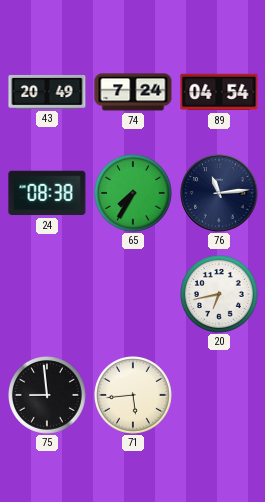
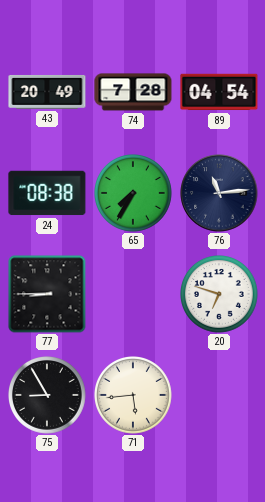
74: 7:24 -> 7:28 (133, 92)
77: none -> 8:45 (47, 294)
20: 6:43 -> 6:48 (220, 295)
75: 8:59 -> 8:55 (48, 396)
